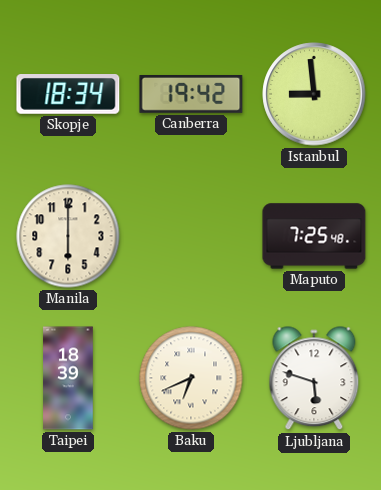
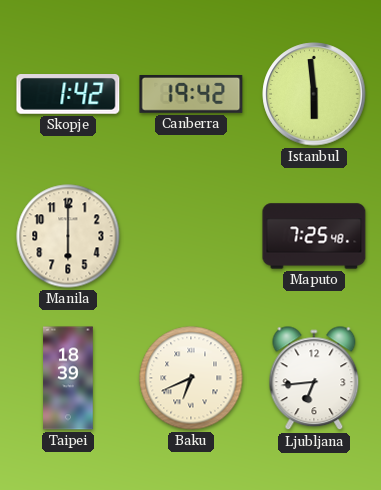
Skopje: 18:34 -> 1:42 (68, 95)
Istanbul: 8:59 -> 5:59 (314, 94)
Ljubljana: 5:48 -> 6:44 (314, 379)
